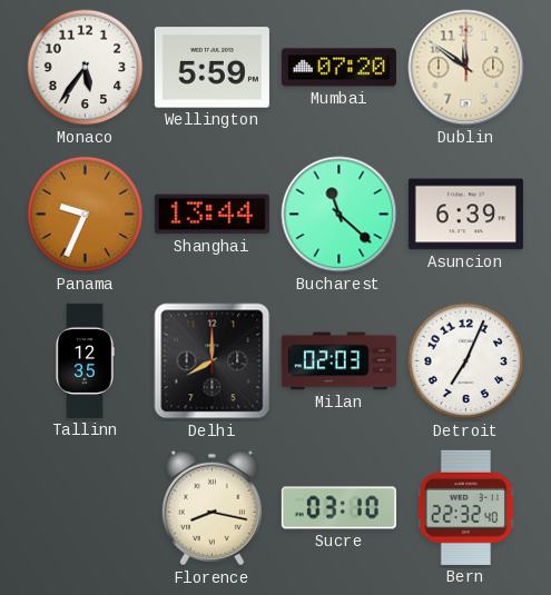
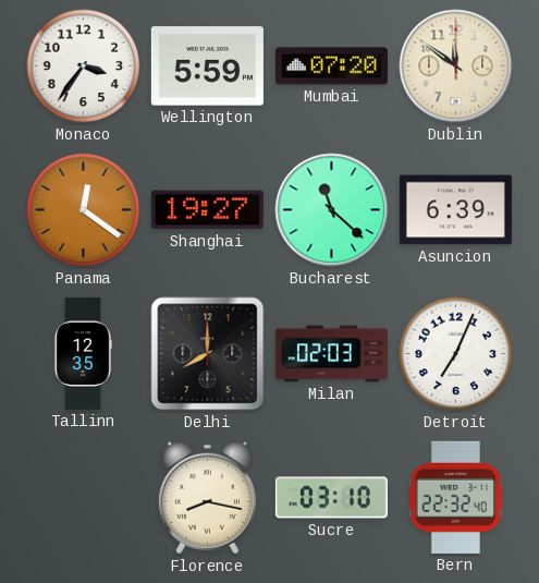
Monaco: 5:36 -> 3:36 (84, 66)
Panama: 9:34 -> 12:21 (84, 210)
Shanghai: 13:44 -> 19:27 (207, 210)
